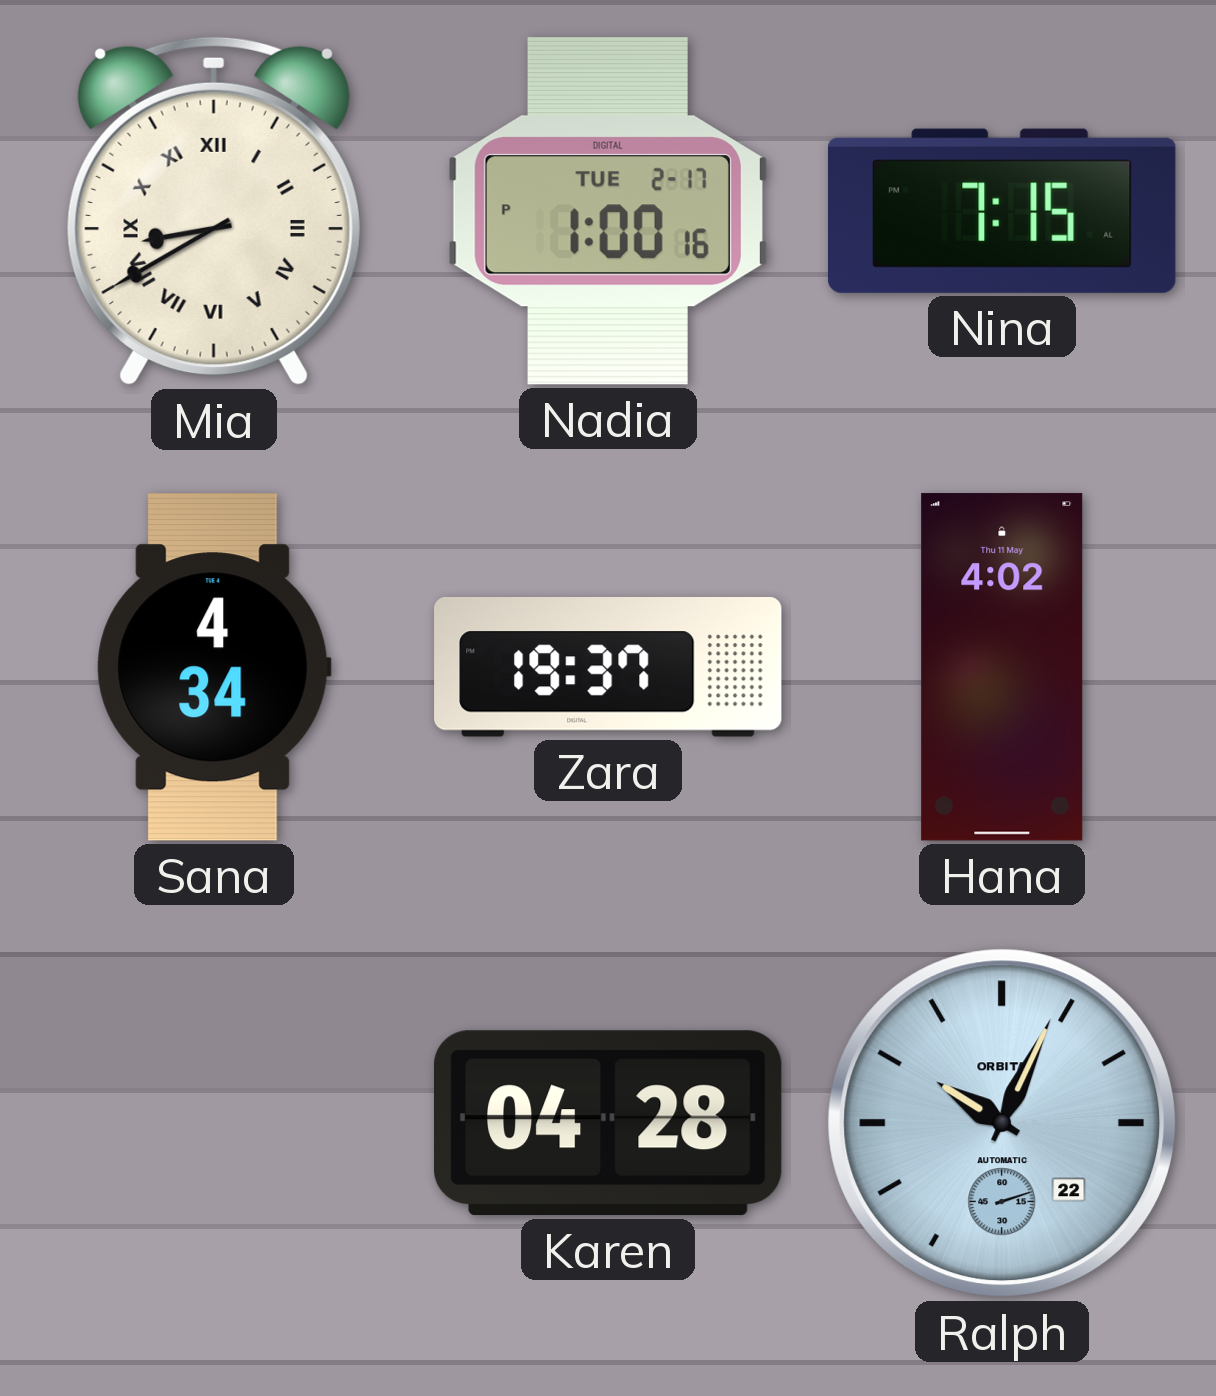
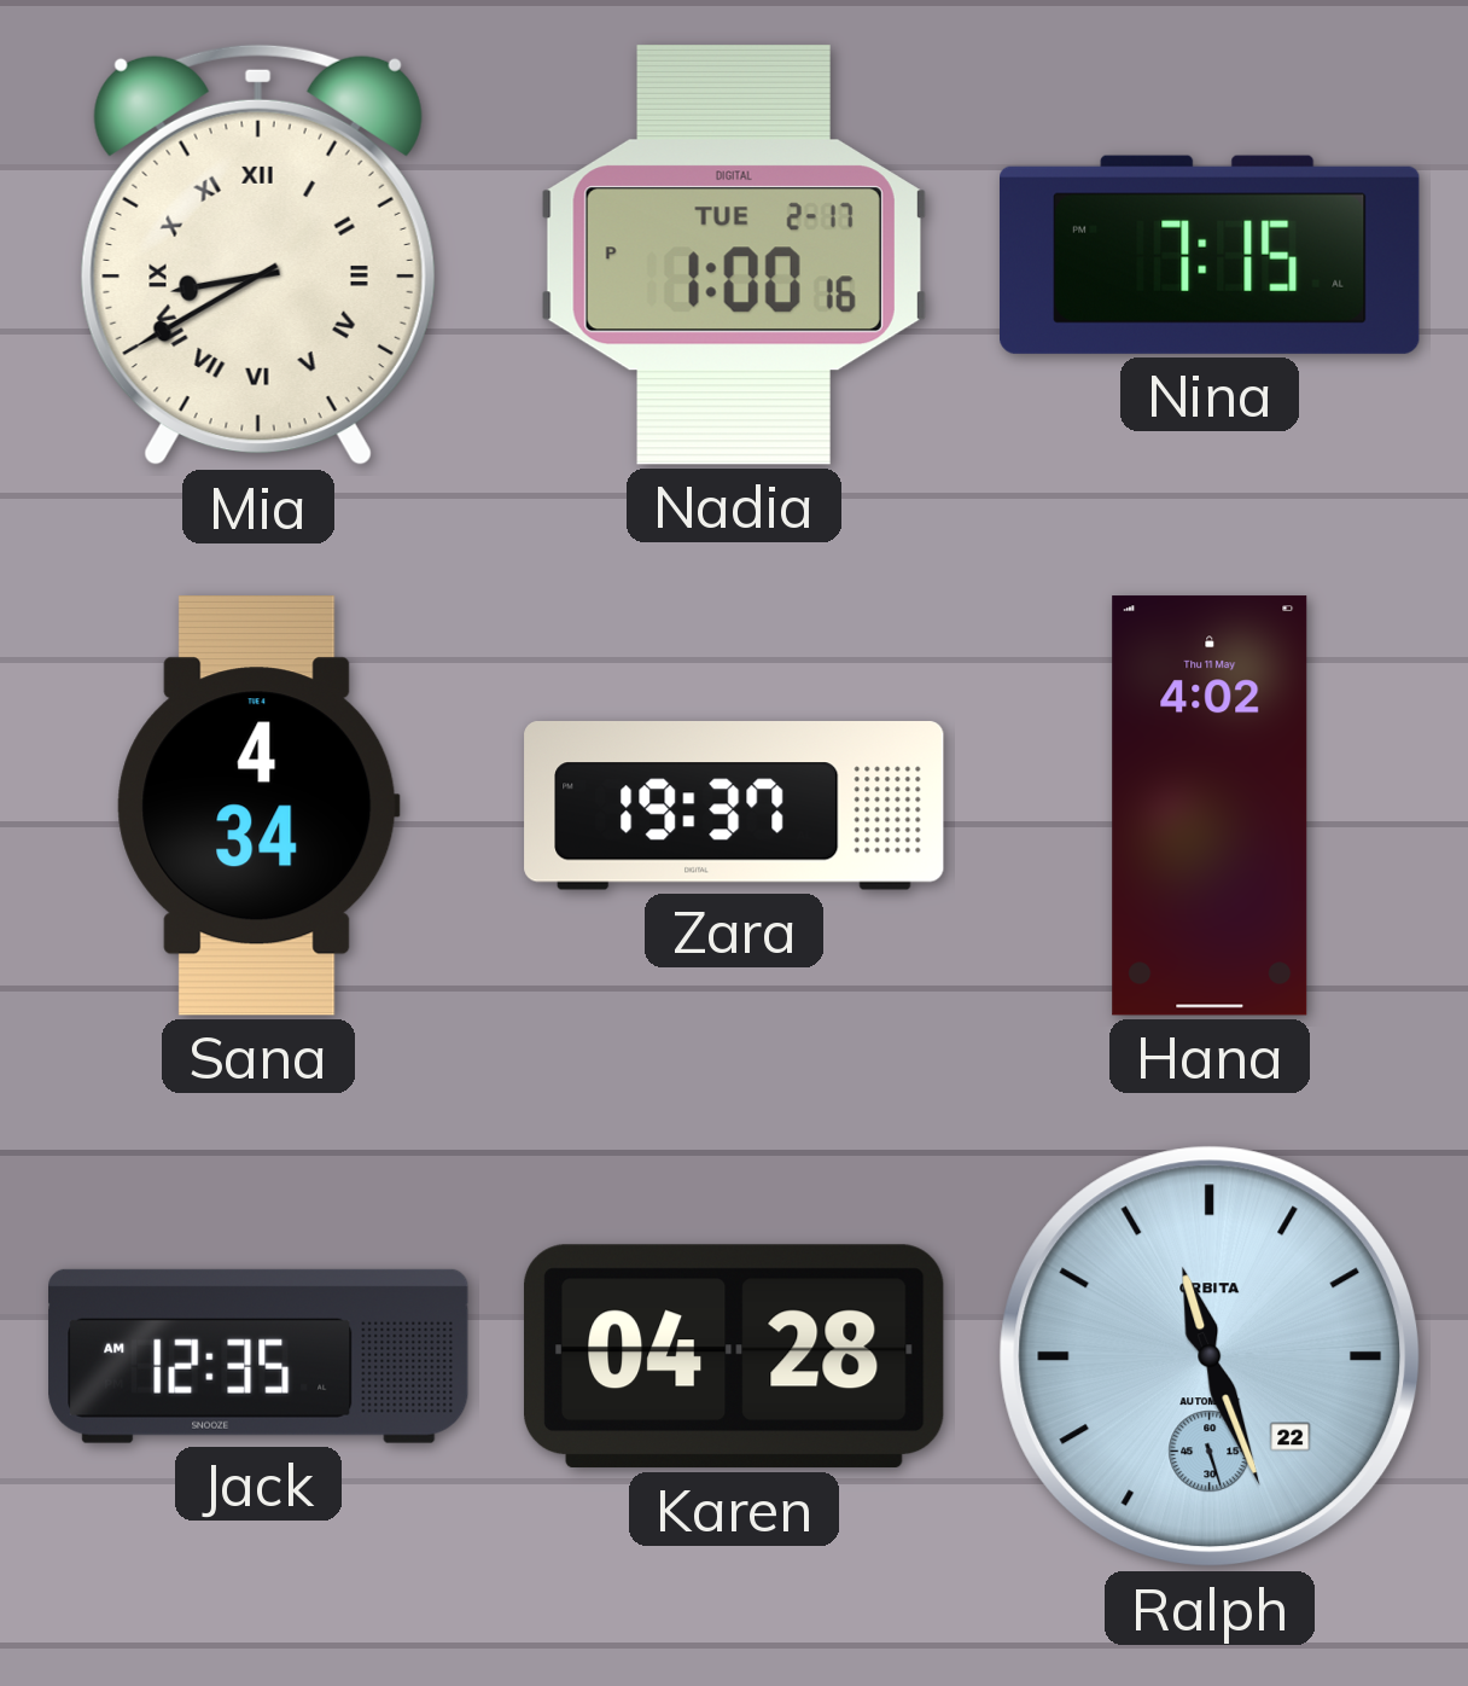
Jack: none -> 12:35 (258, 1356)
Ralph: 10:04 -> 11:26 (1210, 1356)
